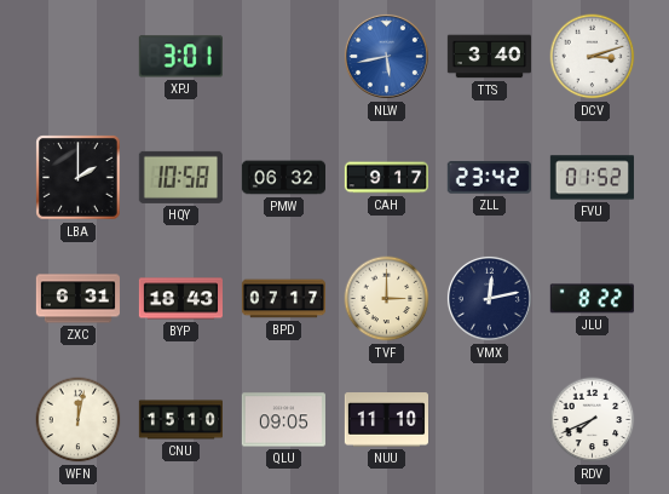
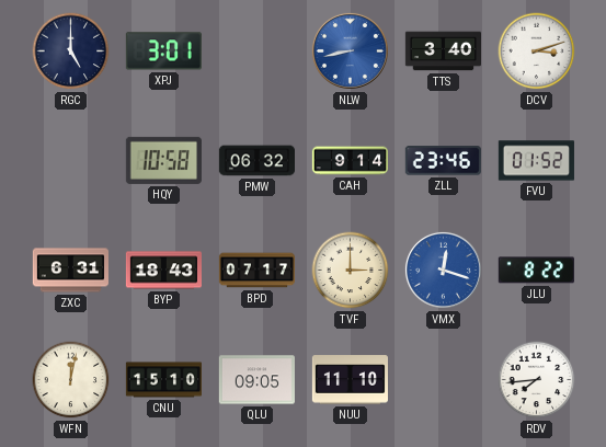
RGC: none -> 5:00 (71, 51)
NLW: 5:43 -> 8:43 (350, 50)
LBA: 2:00 -> none (79, 178)
CAH: 9:17 -> 9:14 (350, 161)
ZLL: 23:42 -> 23:46 (443, 161)
VMX: 12:13 -> 12:18 (443, 270)
VMX dial: navy -> blue (443, 270)
RDV: 7:41 -> 7:44 (537, 380)
